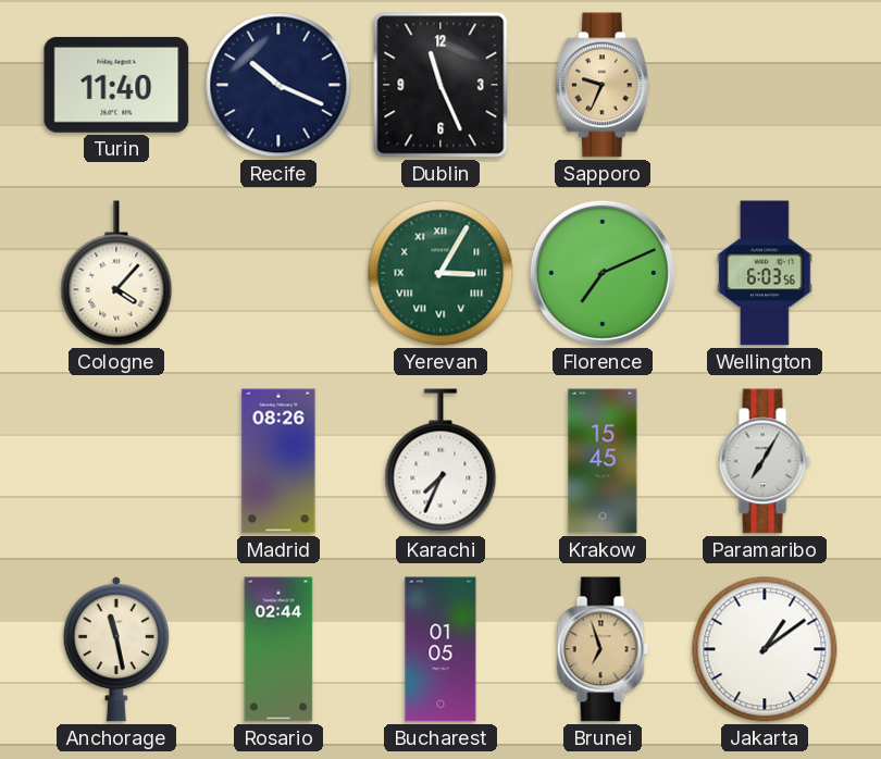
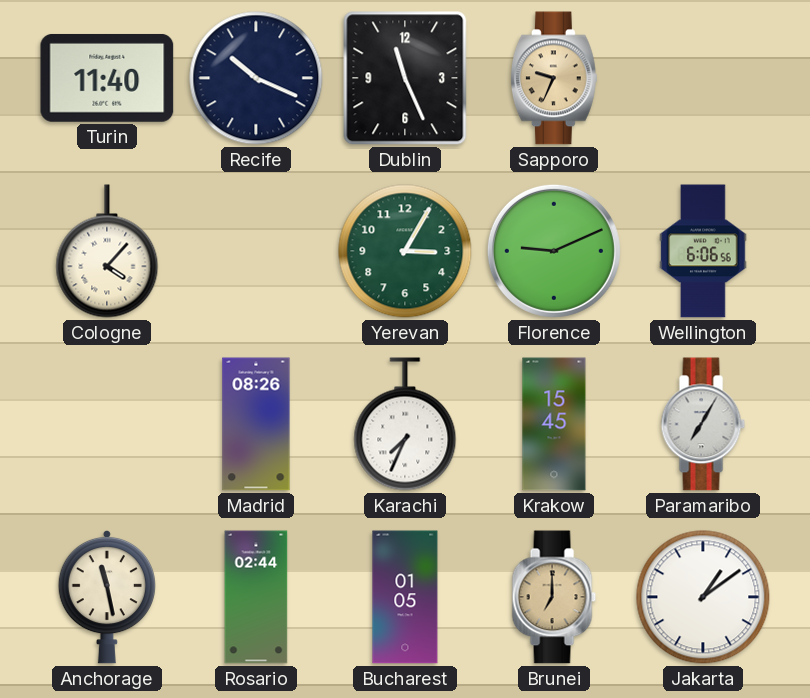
Yerevan numerals: Roman -> Arabic (405, 251)
Florence: 7:11 -> 9:11 (554, 251)
Wellington: 6:03 -> 6:06 (703, 251)
Brunei: 6:57 -> 7:00 (554, 597)
